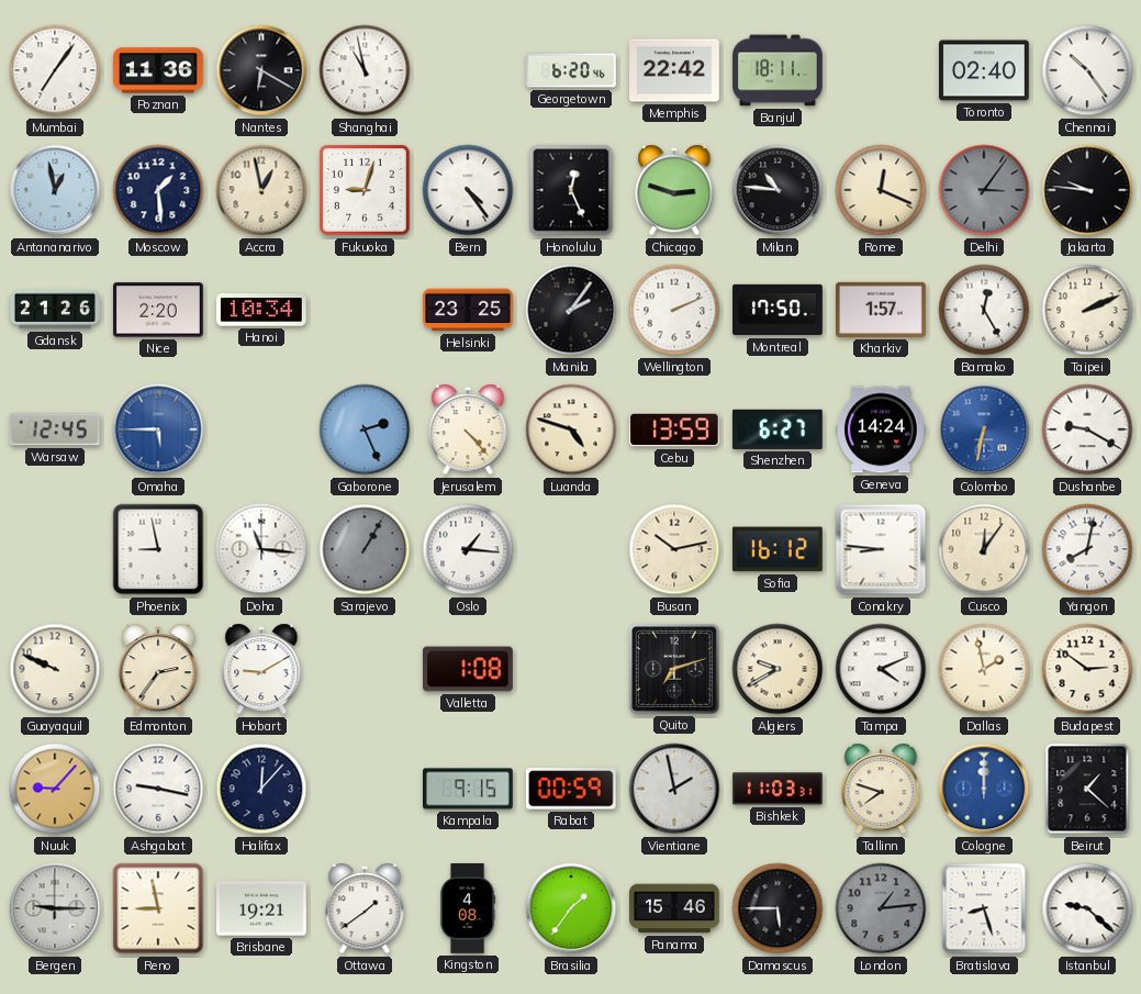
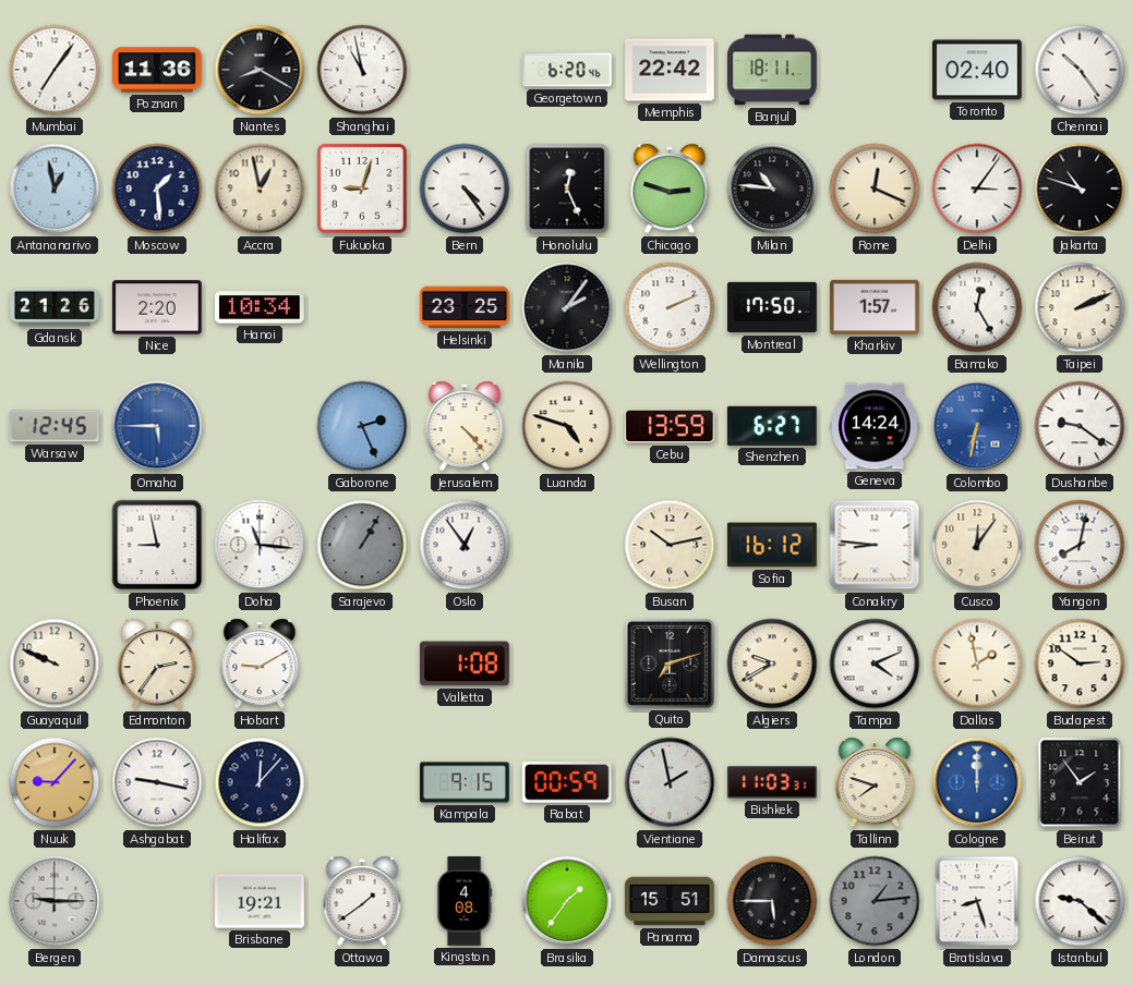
Nantes: 6:20 -> 8:20 (260, 70)
Delhi dial: grey -> white (977, 188)
Jakarta: 9:46 -> 10:48 (1080, 188)
Dushanbe: 9:20 -> 9:21 (1080, 426)
Oslo: 1:16 -> 12:54 (465, 545)
Beirut: 1:22 -> 1:54 (1080, 782)
Reno: 8:58 -> none (158, 908)
Panama: 15:46 -> 15:51 (671, 901)
